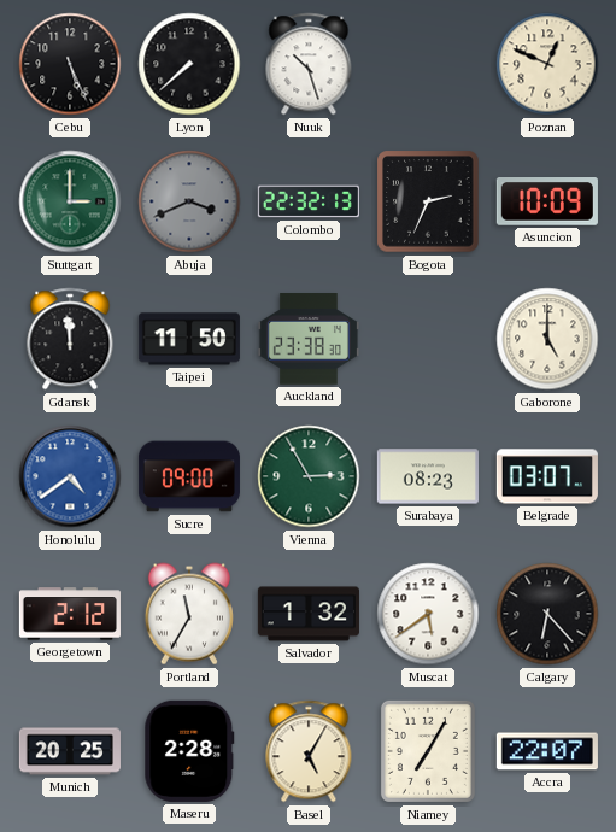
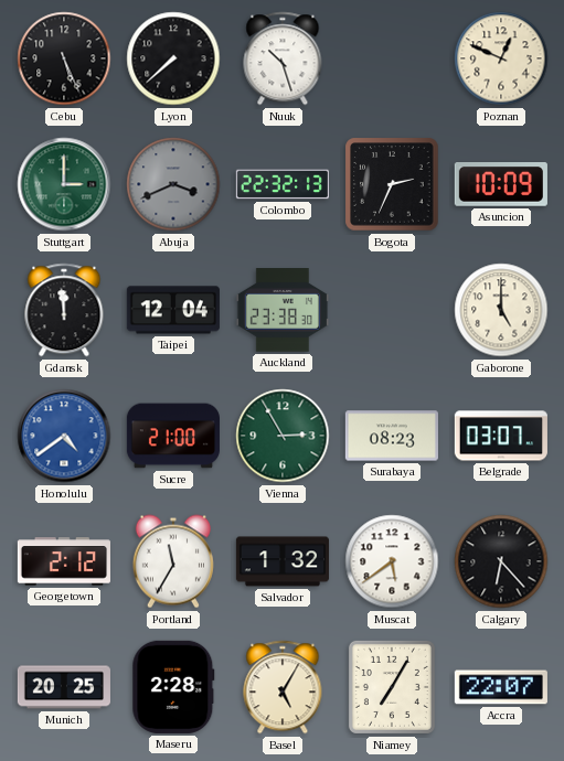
Taipei: 11:50 -> 12:04 (173, 310)
Sucre: 09:00 -> 21:00 (173, 436)
